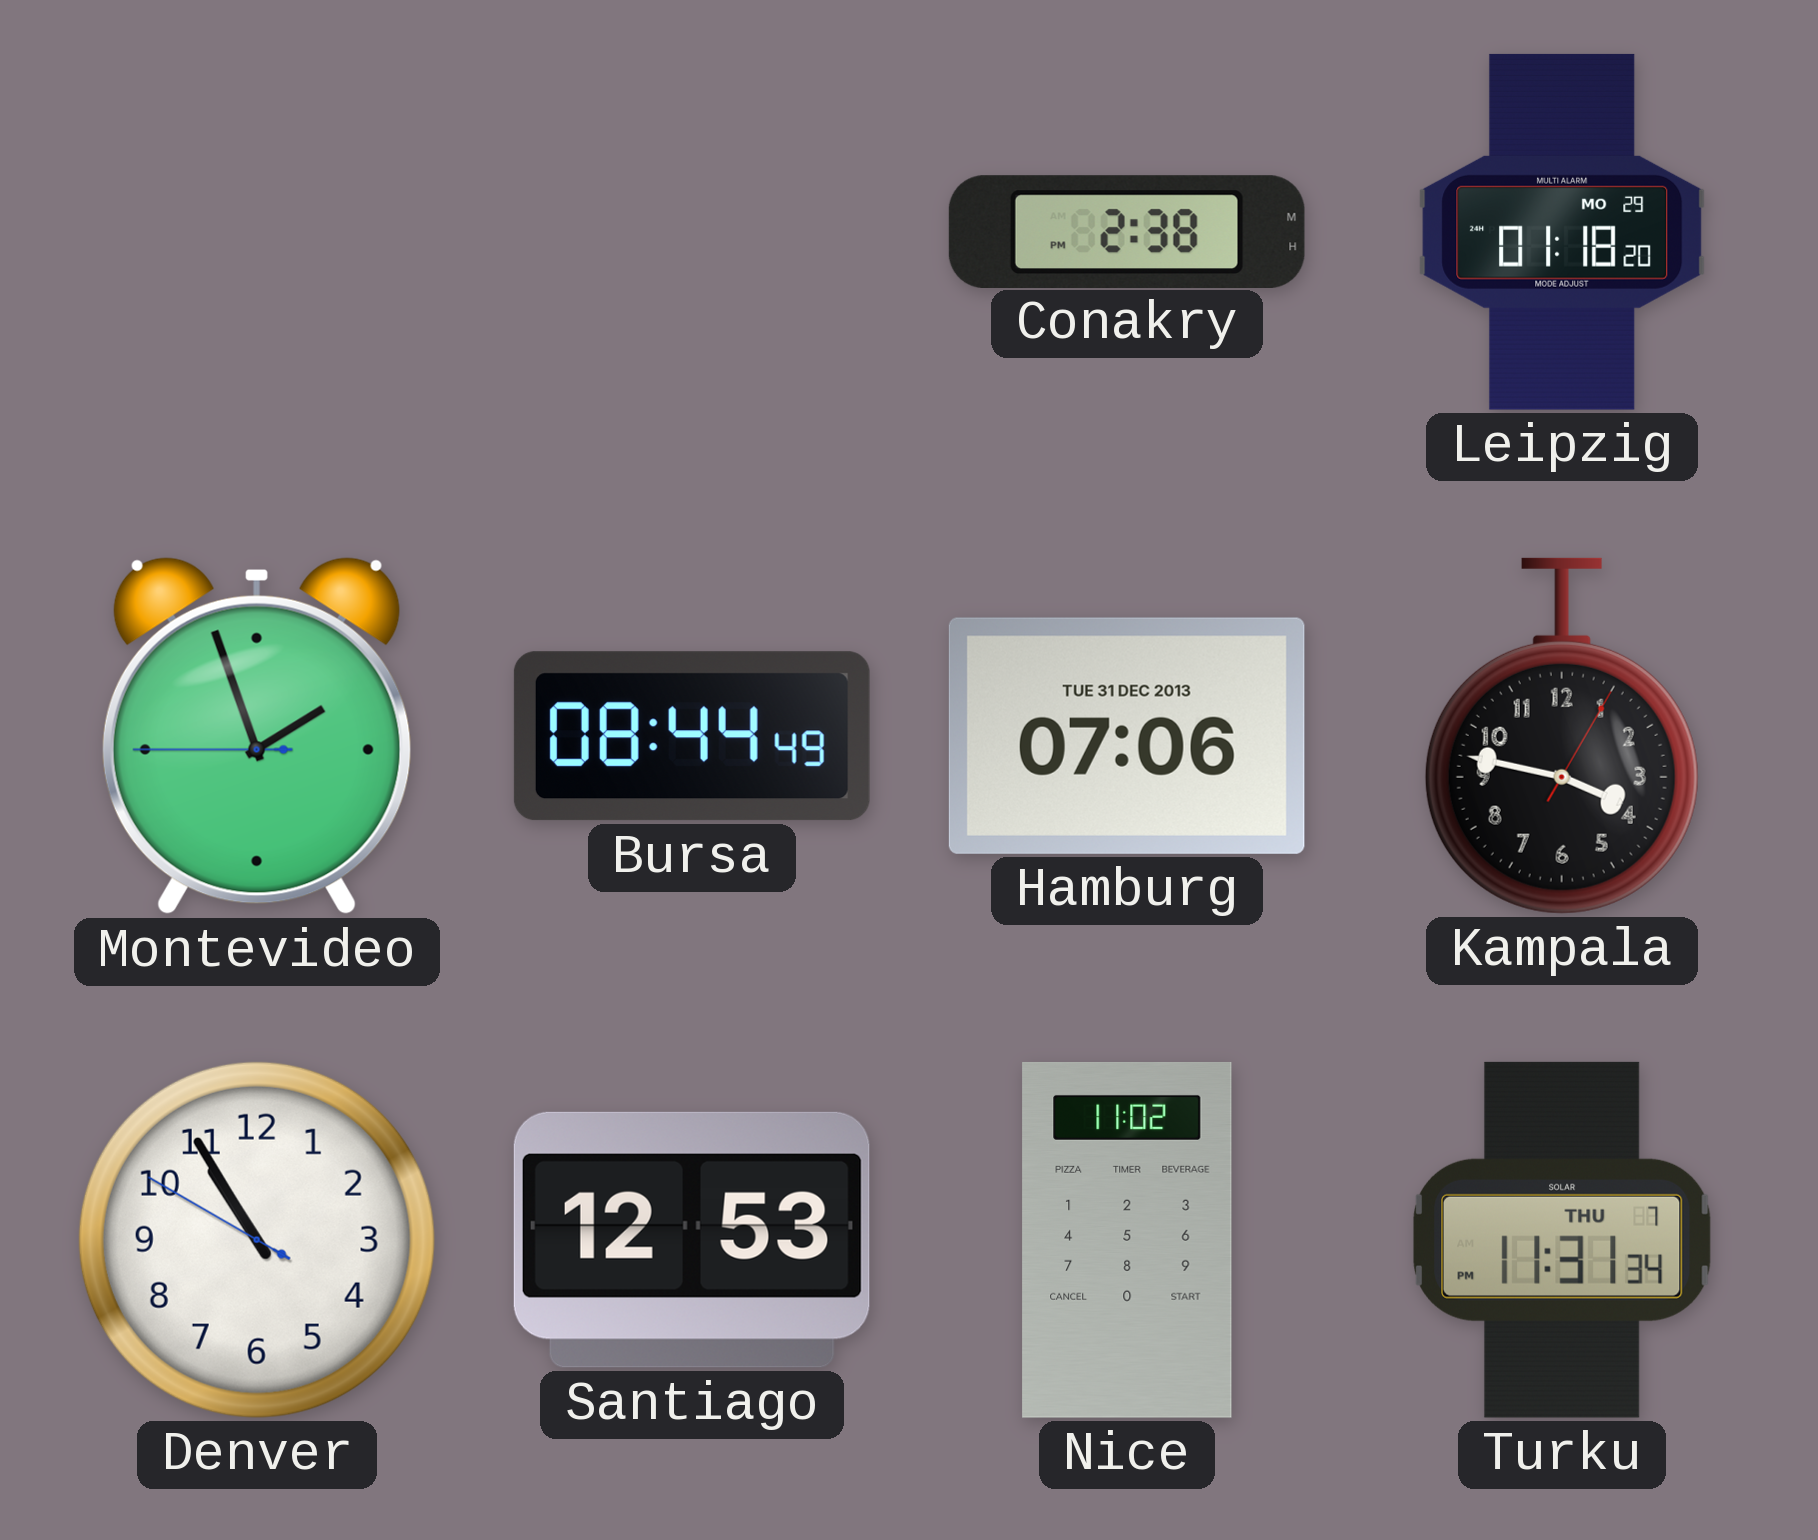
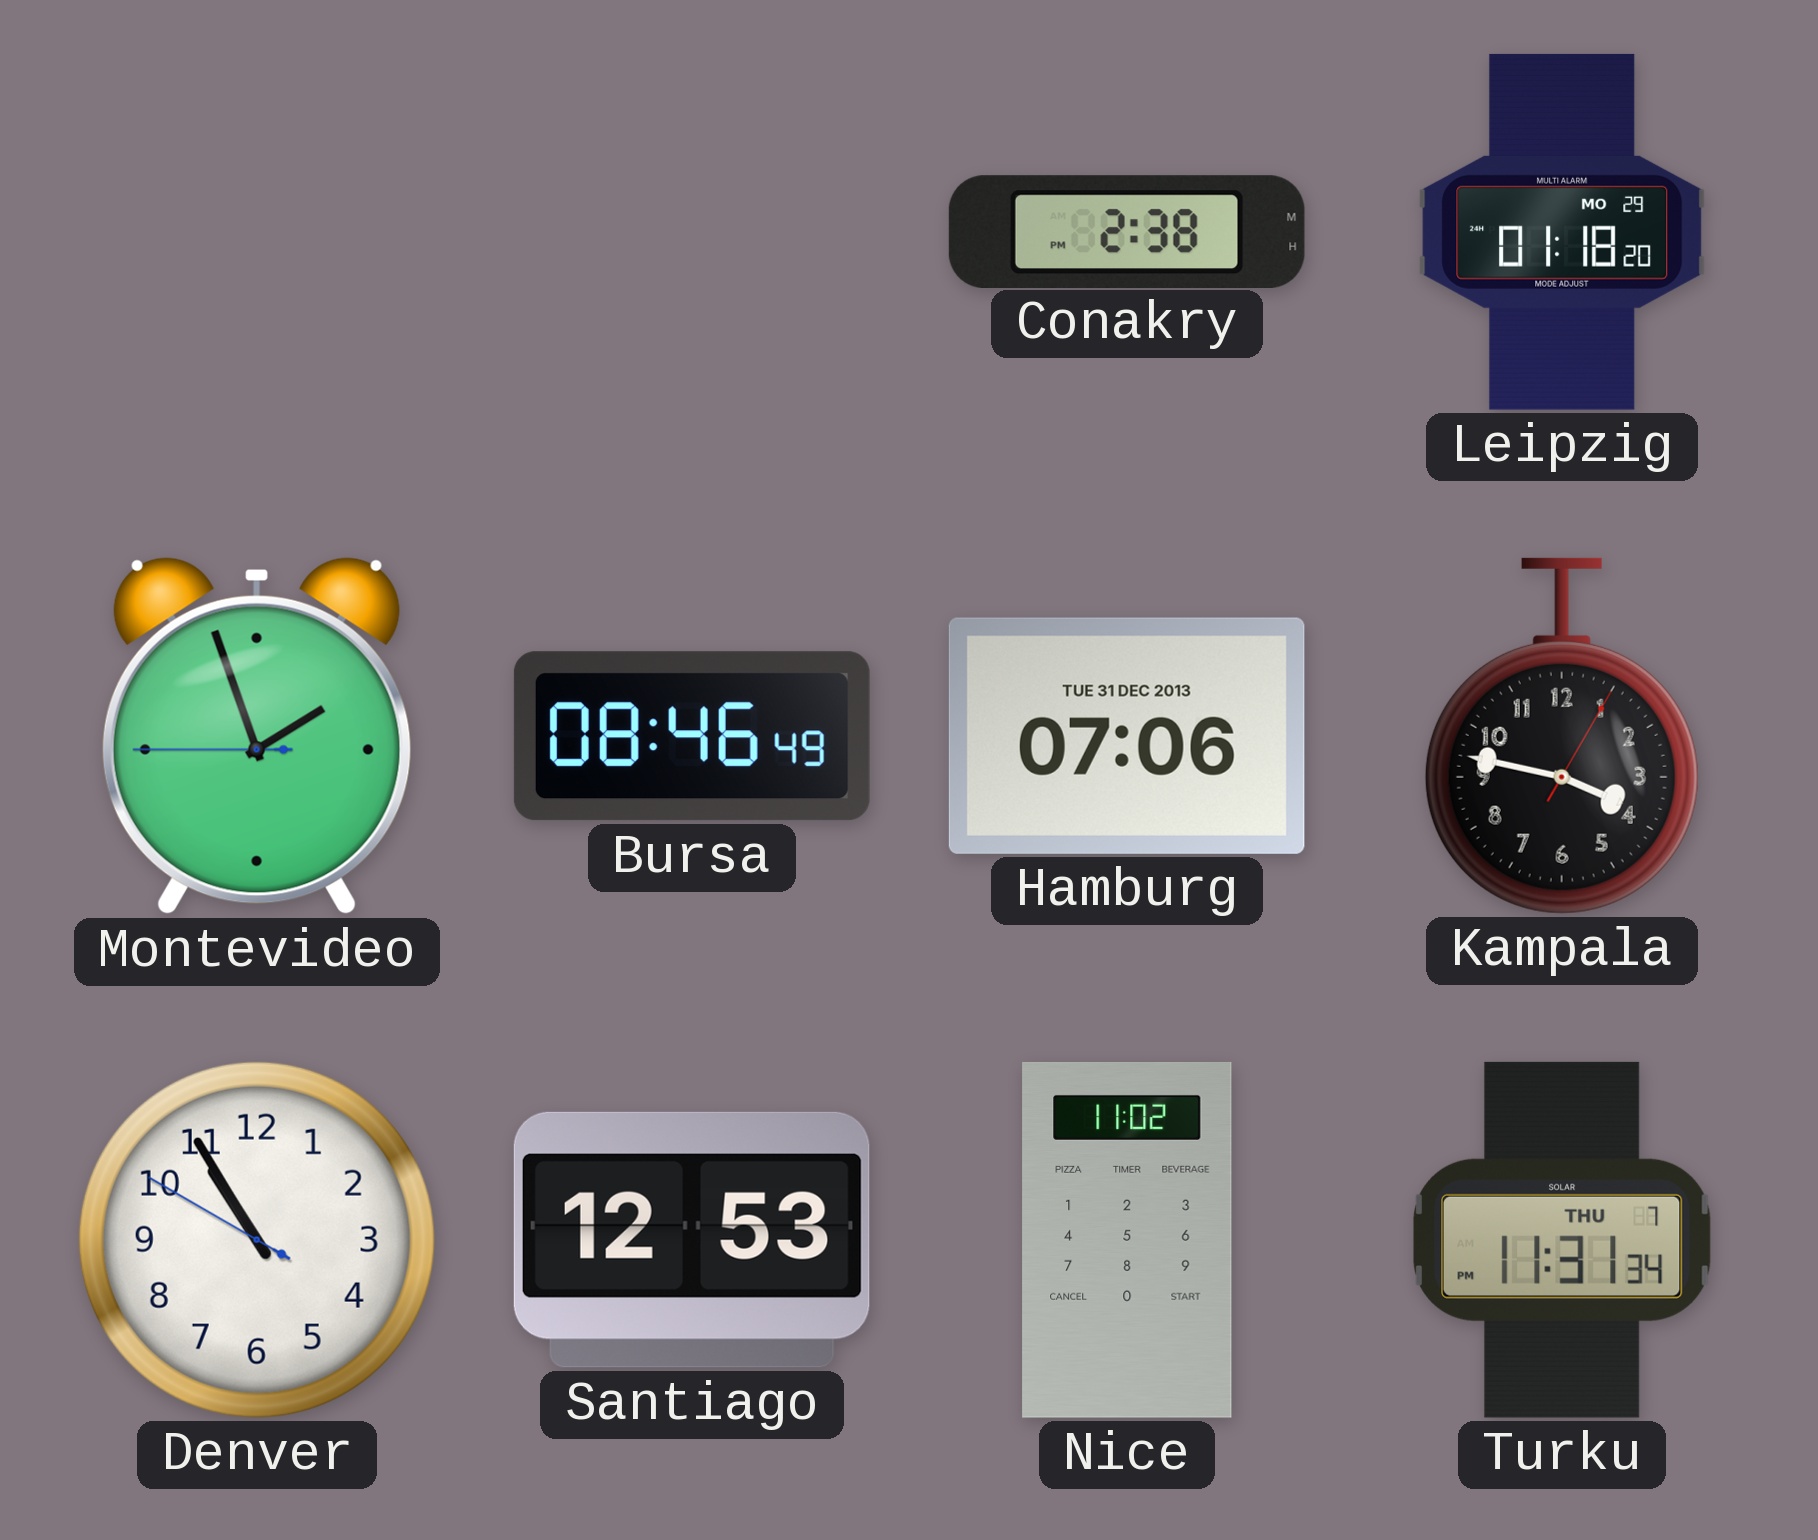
Bursa: 08:44 -> 08:46 (692, 736)
